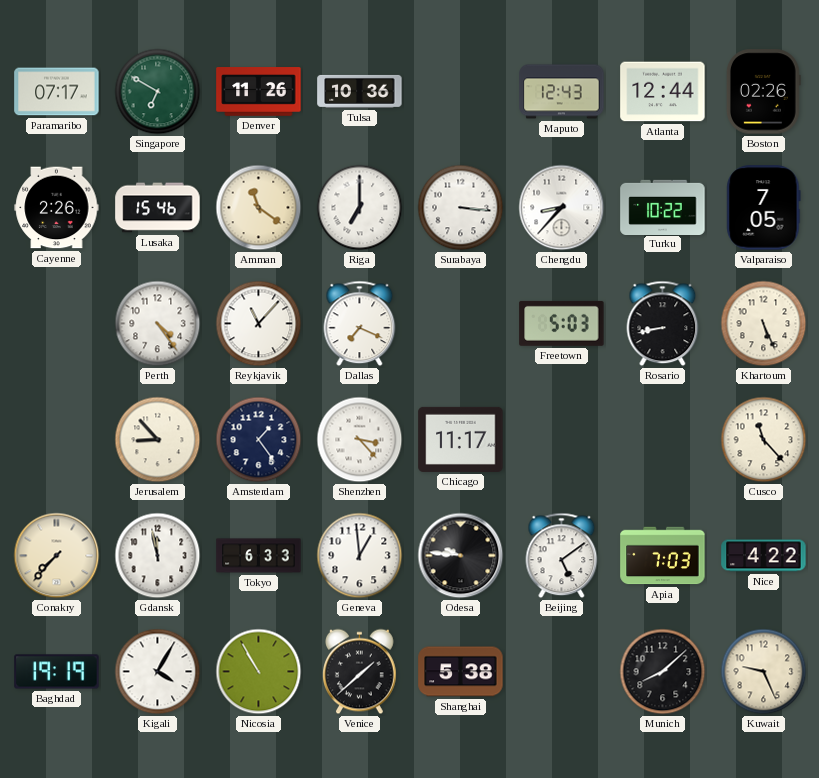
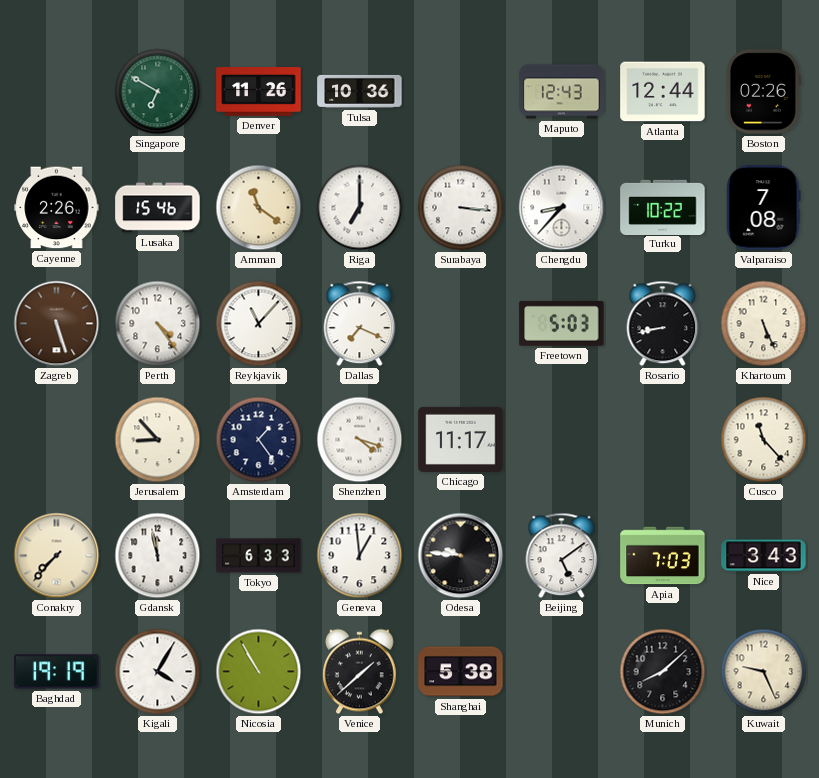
Paramaribo: 07:17 -> none (57, 92)
Valparaiso: 7:05 -> 7:08 (764, 208)
Zagreb: none -> 5:27 (57, 324)
Shenzhen: 3:23 -> 4:18 (360, 440)
Nice: 4:22 -> 3:43 (764, 556)
